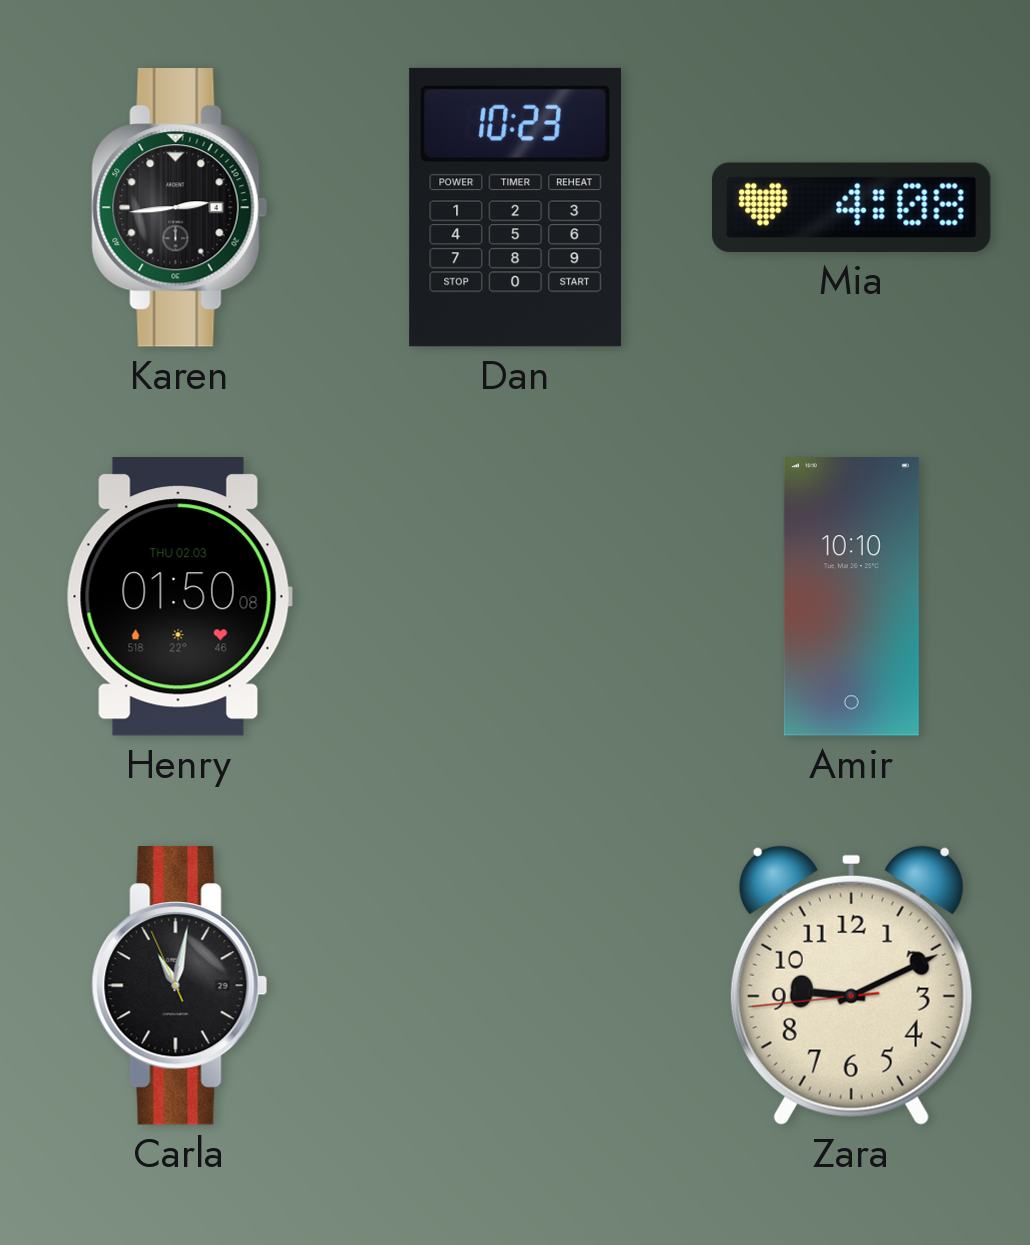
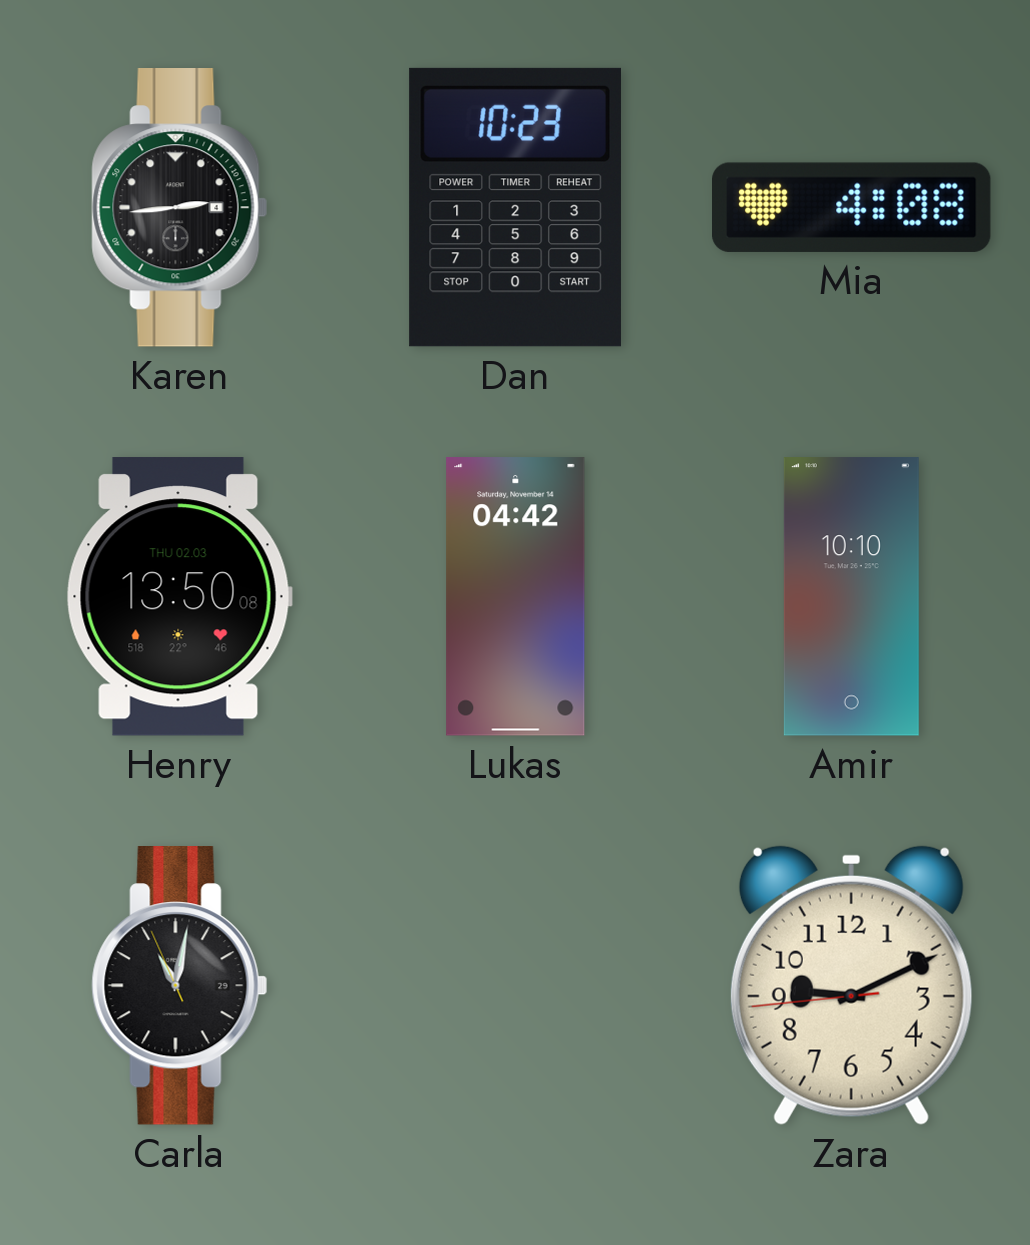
Henry: 01:50 -> 13:50 (179, 597)
Lukas: none -> 04:42 (516, 597)
